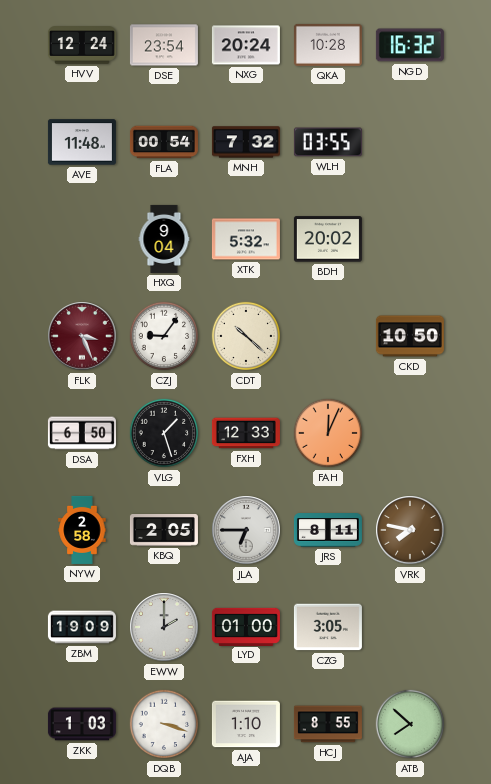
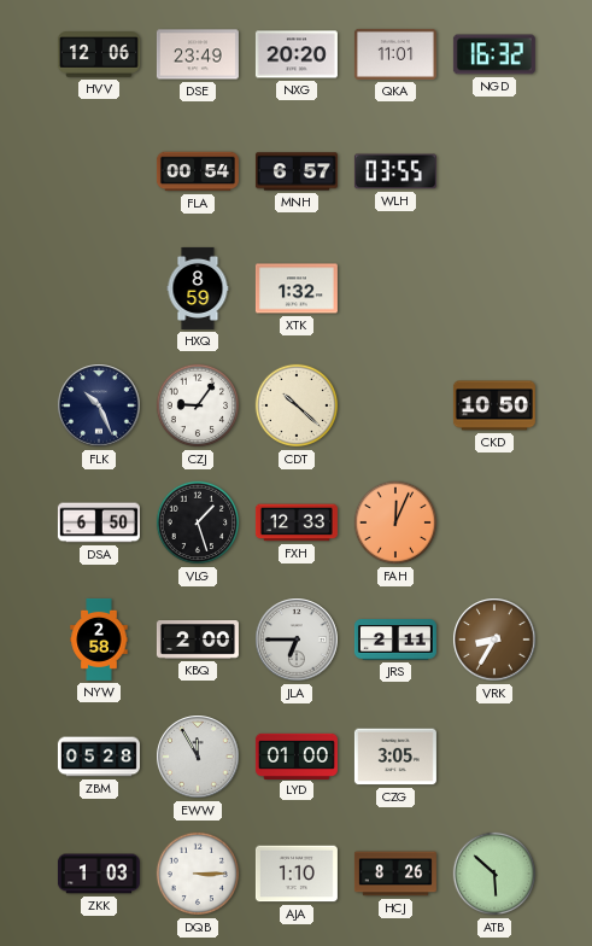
HVV: 12:24 -> 12:06 (99, 54)
DSE: 23:54 -> 23:49 (198, 54)
NXG: 20:24 -> 20:20 (297, 54)
QKA: 10:28 -> 11:01 (395, 54)
AVE: 11:48 -> none (82, 142)
MNH: 7:32 -> 6:57 (297, 171)
HXQ: 9:04 -> 8:59 (198, 288)
XTK: 5:32 -> 1:32 (297, 288)
BDH: 20:02 -> none (328, 239)
FLK: 3:26 -> 10:26 (99, 405)
FLK dial: burgundy -> navy (99, 405)
KBQ: 2:05 -> 2:00 (198, 640)
JRS: 8:11 -> 2:11 (395, 640)
VRK: 7:47 -> 8:35 (494, 640)
ZBM: 19:09 -> 05:28 (99, 757)
EWW: 2:00 -> 11:55 (198, 757)
DQB: 3:18 -> 3:15 (198, 874)
HCJ: 8:55 -> 8:26 (395, 874)
ATB: 7:52 -> 5:52 (494, 874)
